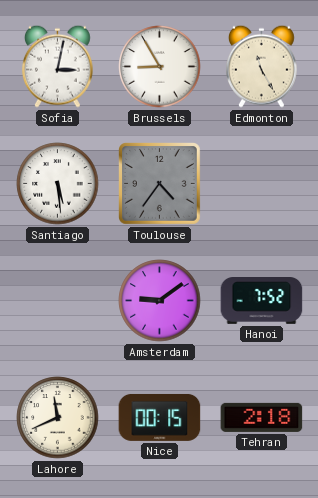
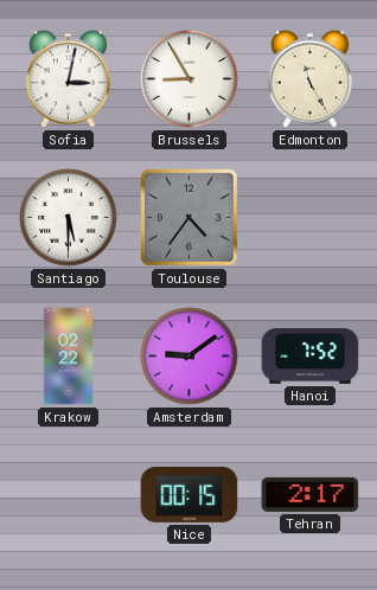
Santiago: 5:29 -> 5:30 (69, 218)
Krakow: none -> 02:22 (68, 357)
Lahore: 11:41 -> none (58, 418)
Tehran: 2:18 -> 2:17 (311, 494)
